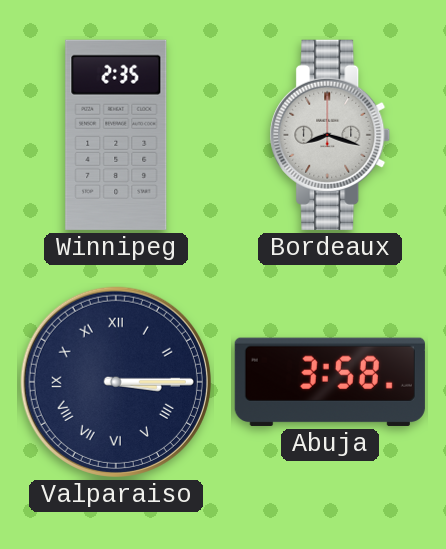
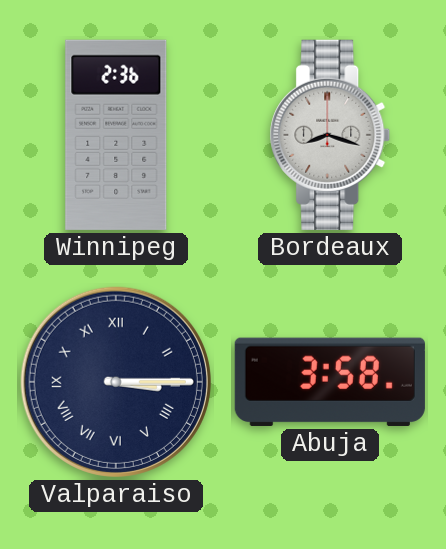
Winnipeg: 2:35 -> 2:36 (116, 135)
